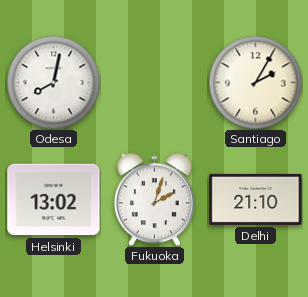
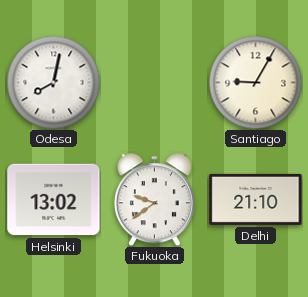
Santiago: 2:05 -> 9:05 (255, 82)
Fukuoka: 2:03 -> 9:39 (154, 199)
